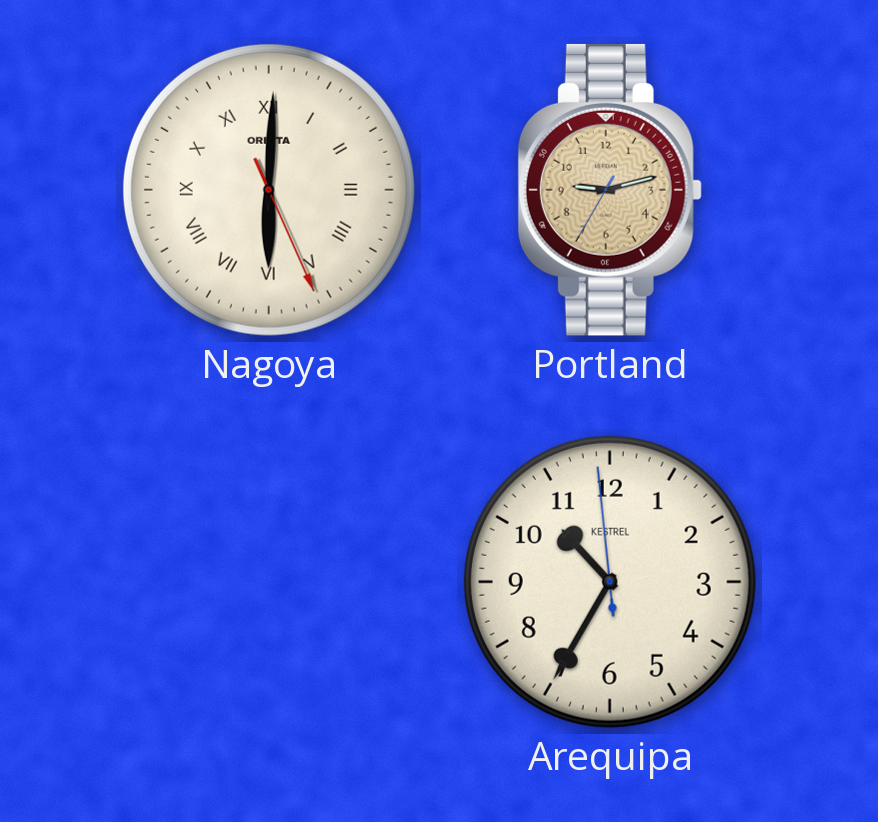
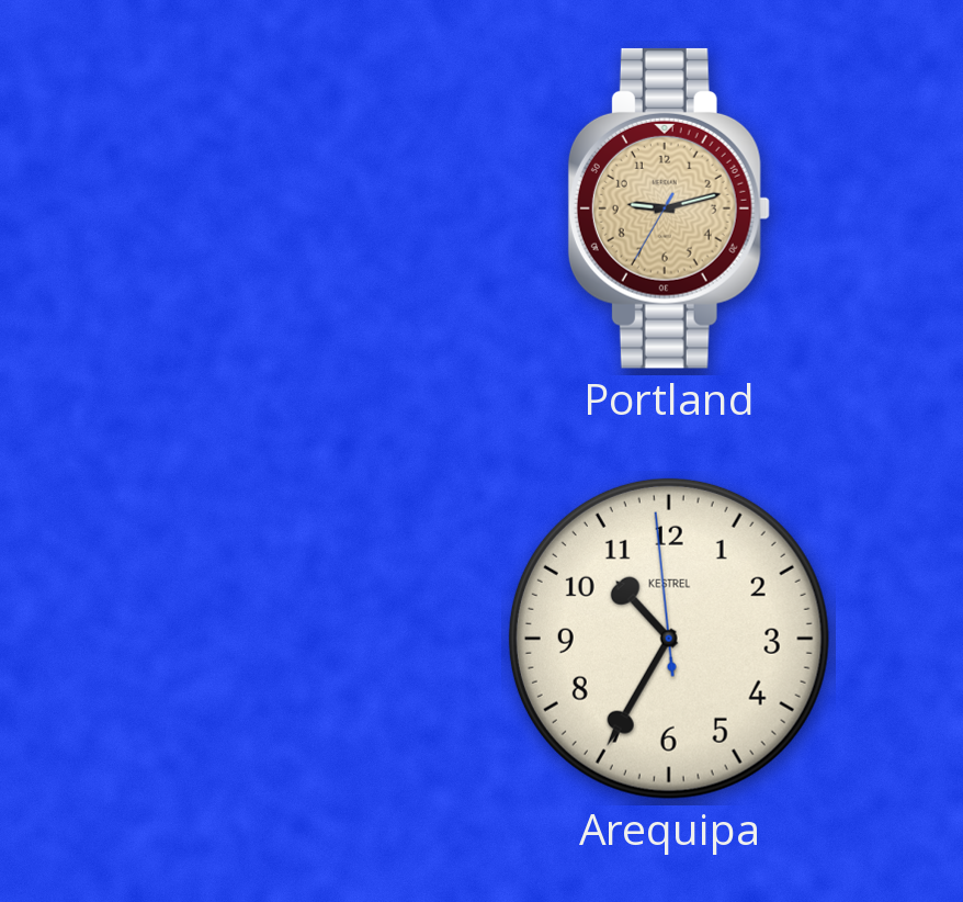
Nagoya: 6:00 -> none (269, 190)
